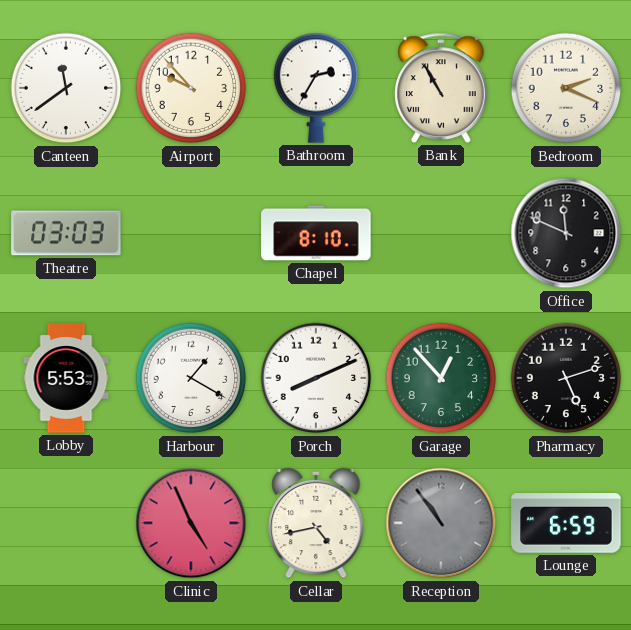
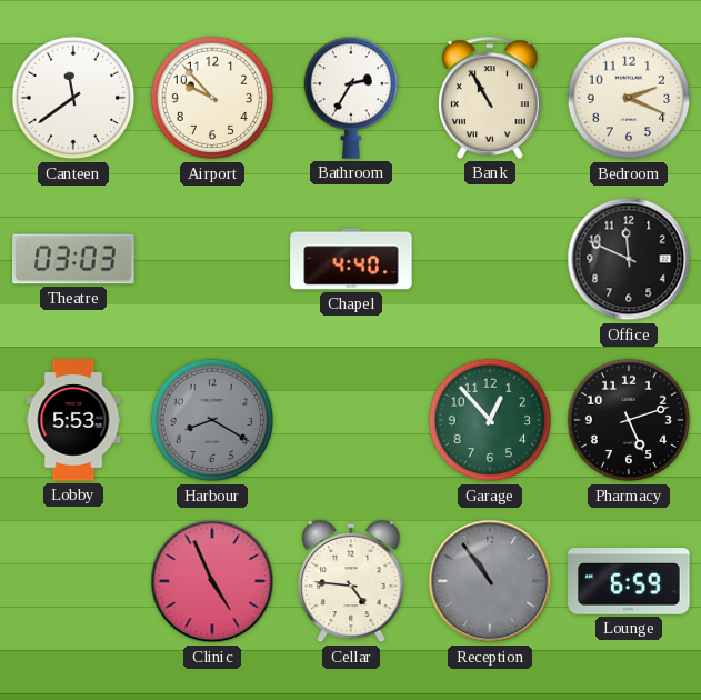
Chapel: 8:10 -> 4:40 (351, 259)
Harbour: 1:20 -> 8:20 (212, 420)
Harbour dial: white -> grey (212, 420)
Porch: 8:11 -> none (316, 378)
Cellar: 4:43 -> 4:46 (351, 581)
